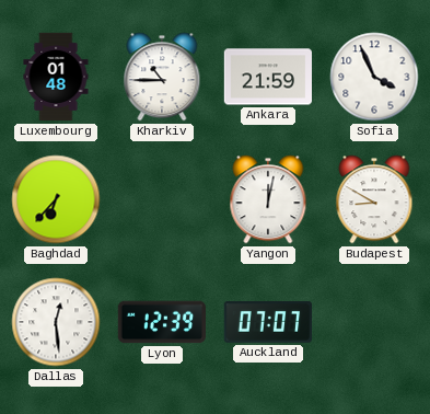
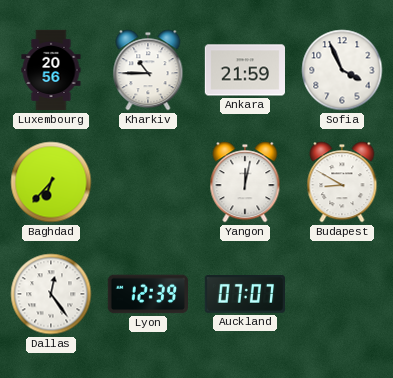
Luxembourg: 01:48 -> 20:56 (51, 70)
Dallas: 12:29 -> 12:24 (51, 294)
